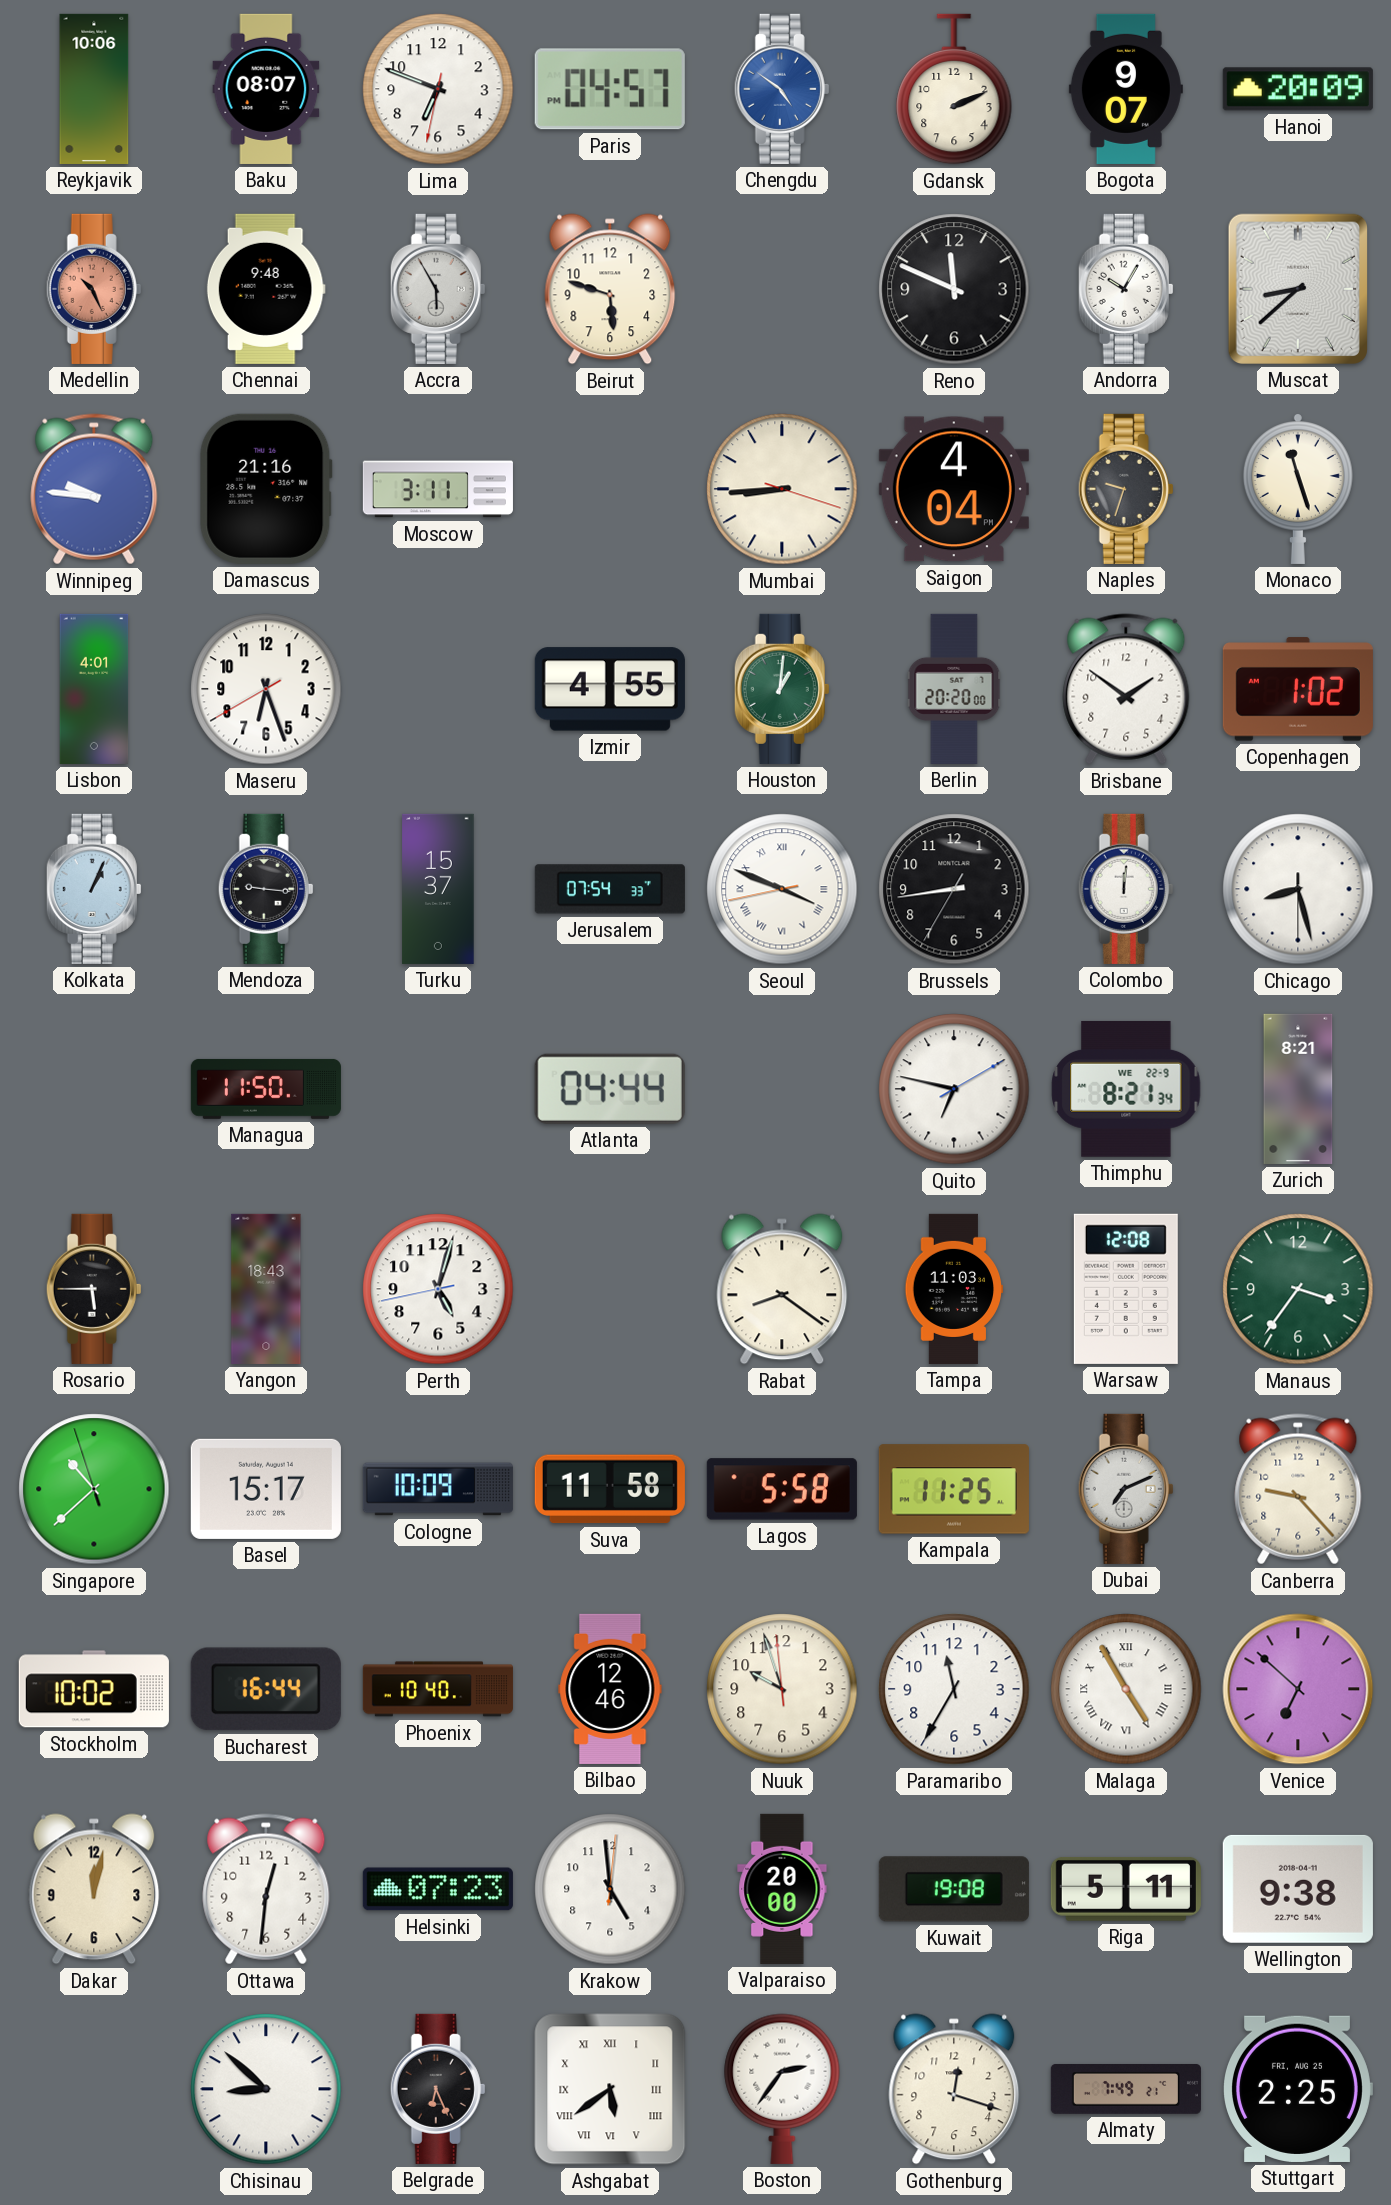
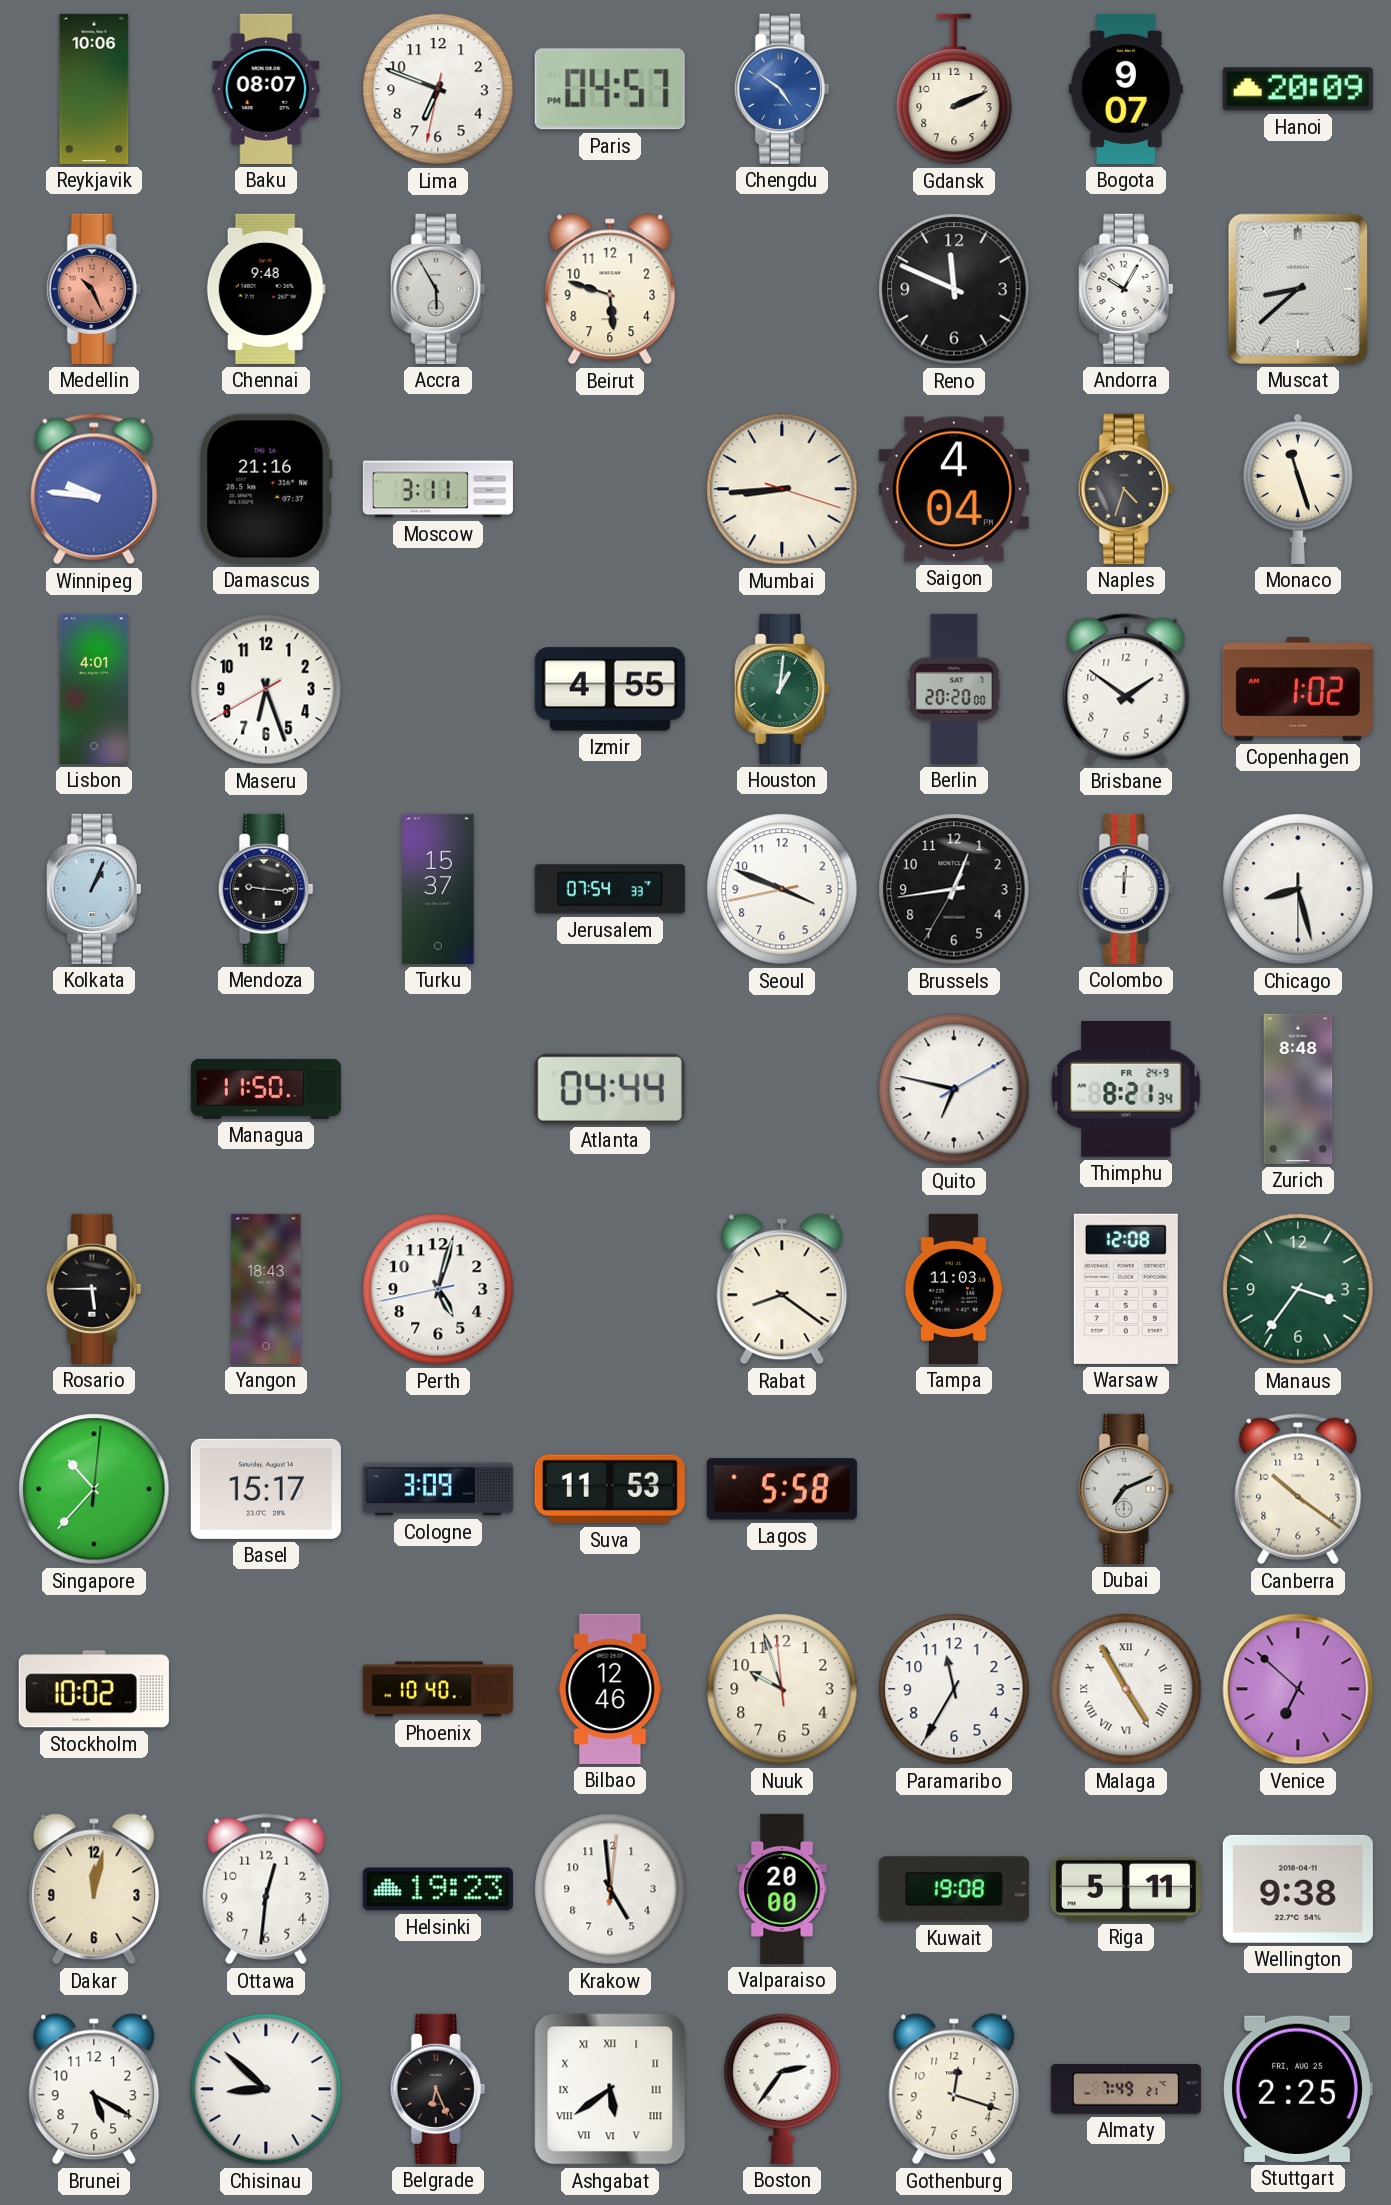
Naples: 9:33 -> 4:33 (1126, 489)
Seoul numerals: Roman -> Arabic (782, 889)
Brussels: 8:43 -> 12:43 (954, 889)
Thimphu date: WE 22-9 -> FR 24-9 (1126, 1089)
Zurich: 8:21 -> 8:48 (1298, 1089)
Singapore: 10:37:57 -> 10:37:01 (94, 1489)
Cologne: 10:09 -> 3:09 (438, 1489)
Suva: 11:58 -> 11:53 (610, 1489)
Kampala: 11:25 -> none (954, 1489)
Canberra: 9:23 -> 10:21 (1298, 1489)
Bucharest: 16:44 -> none (266, 1689)
Helsinki: 07:23 -> 19:23 (438, 1889)
Brunei: none -> 5:20 (94, 2089)
